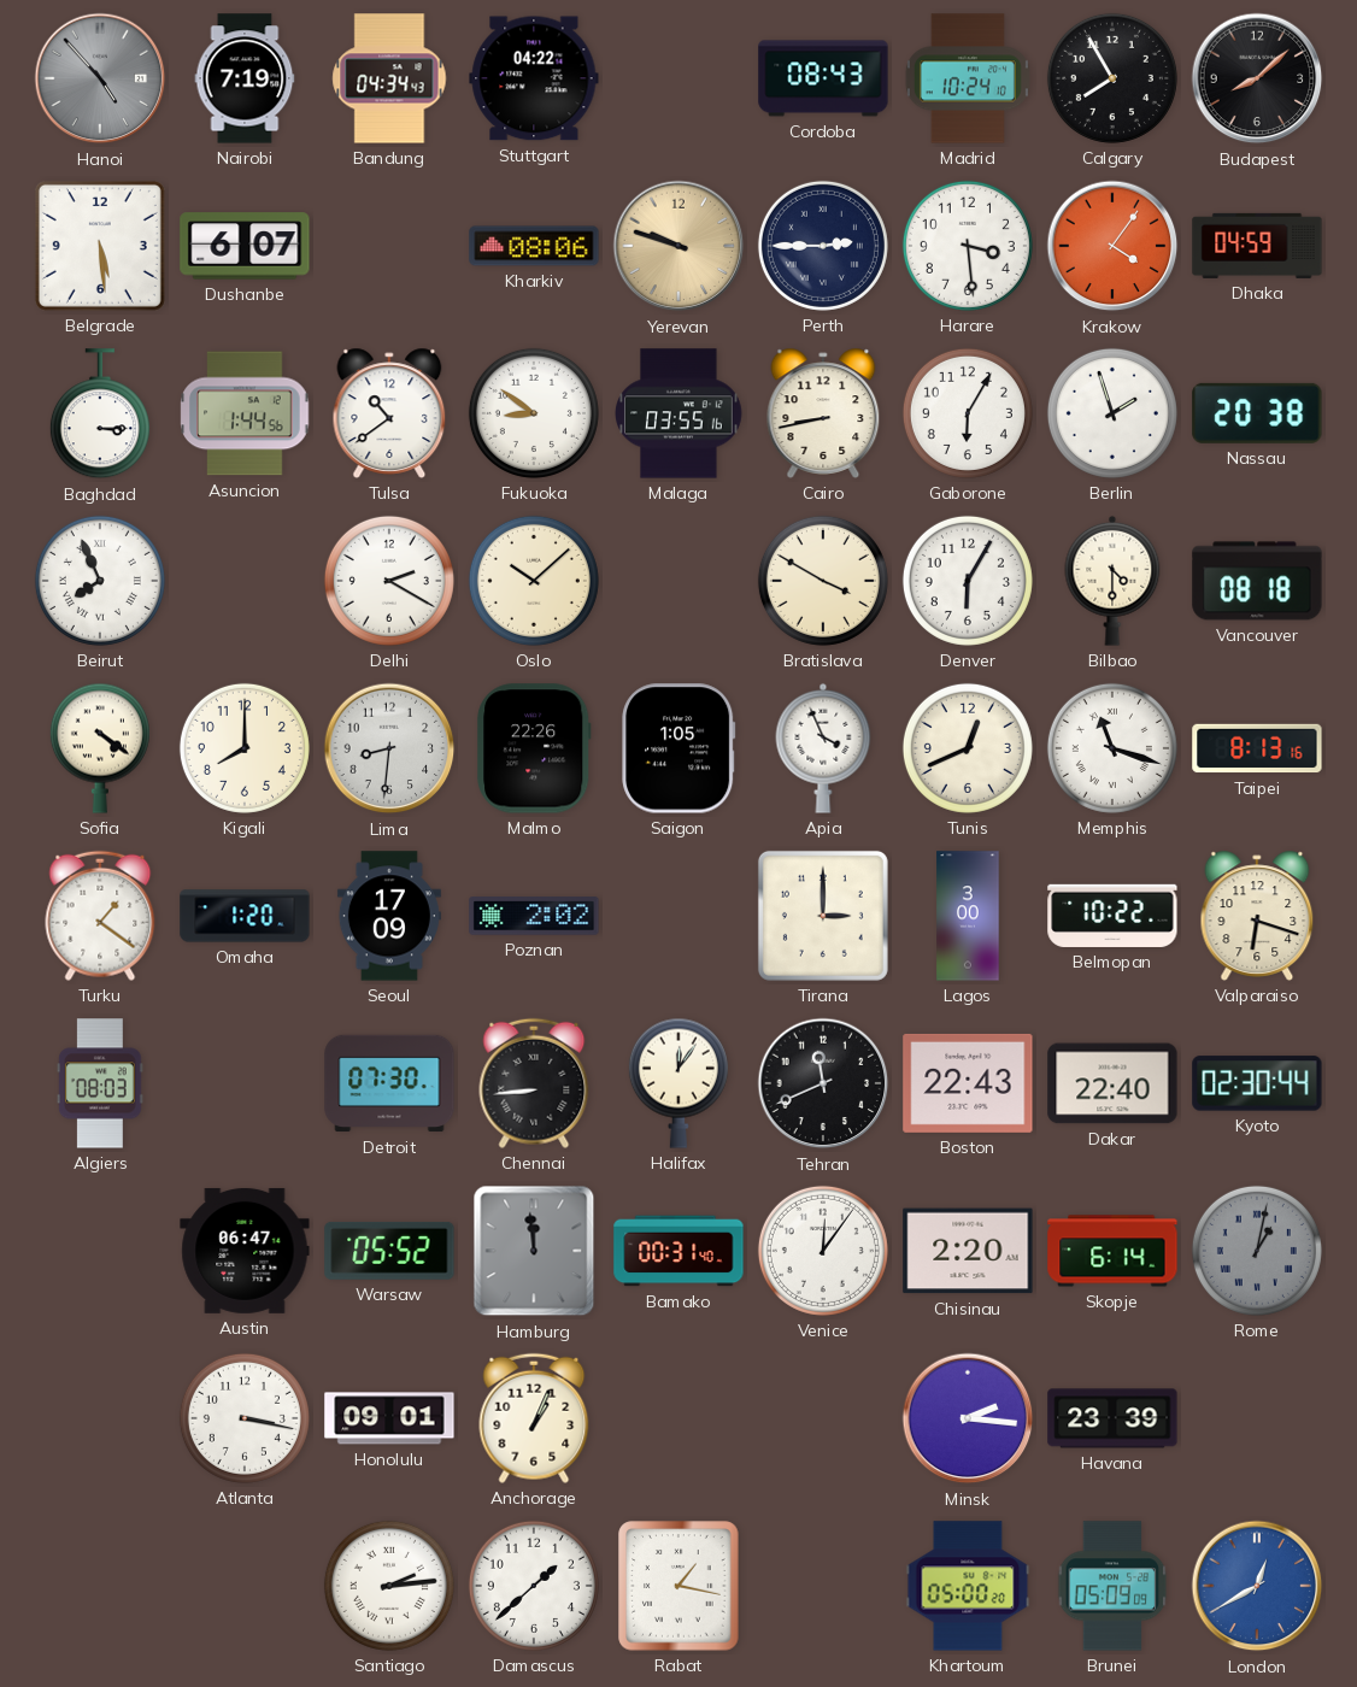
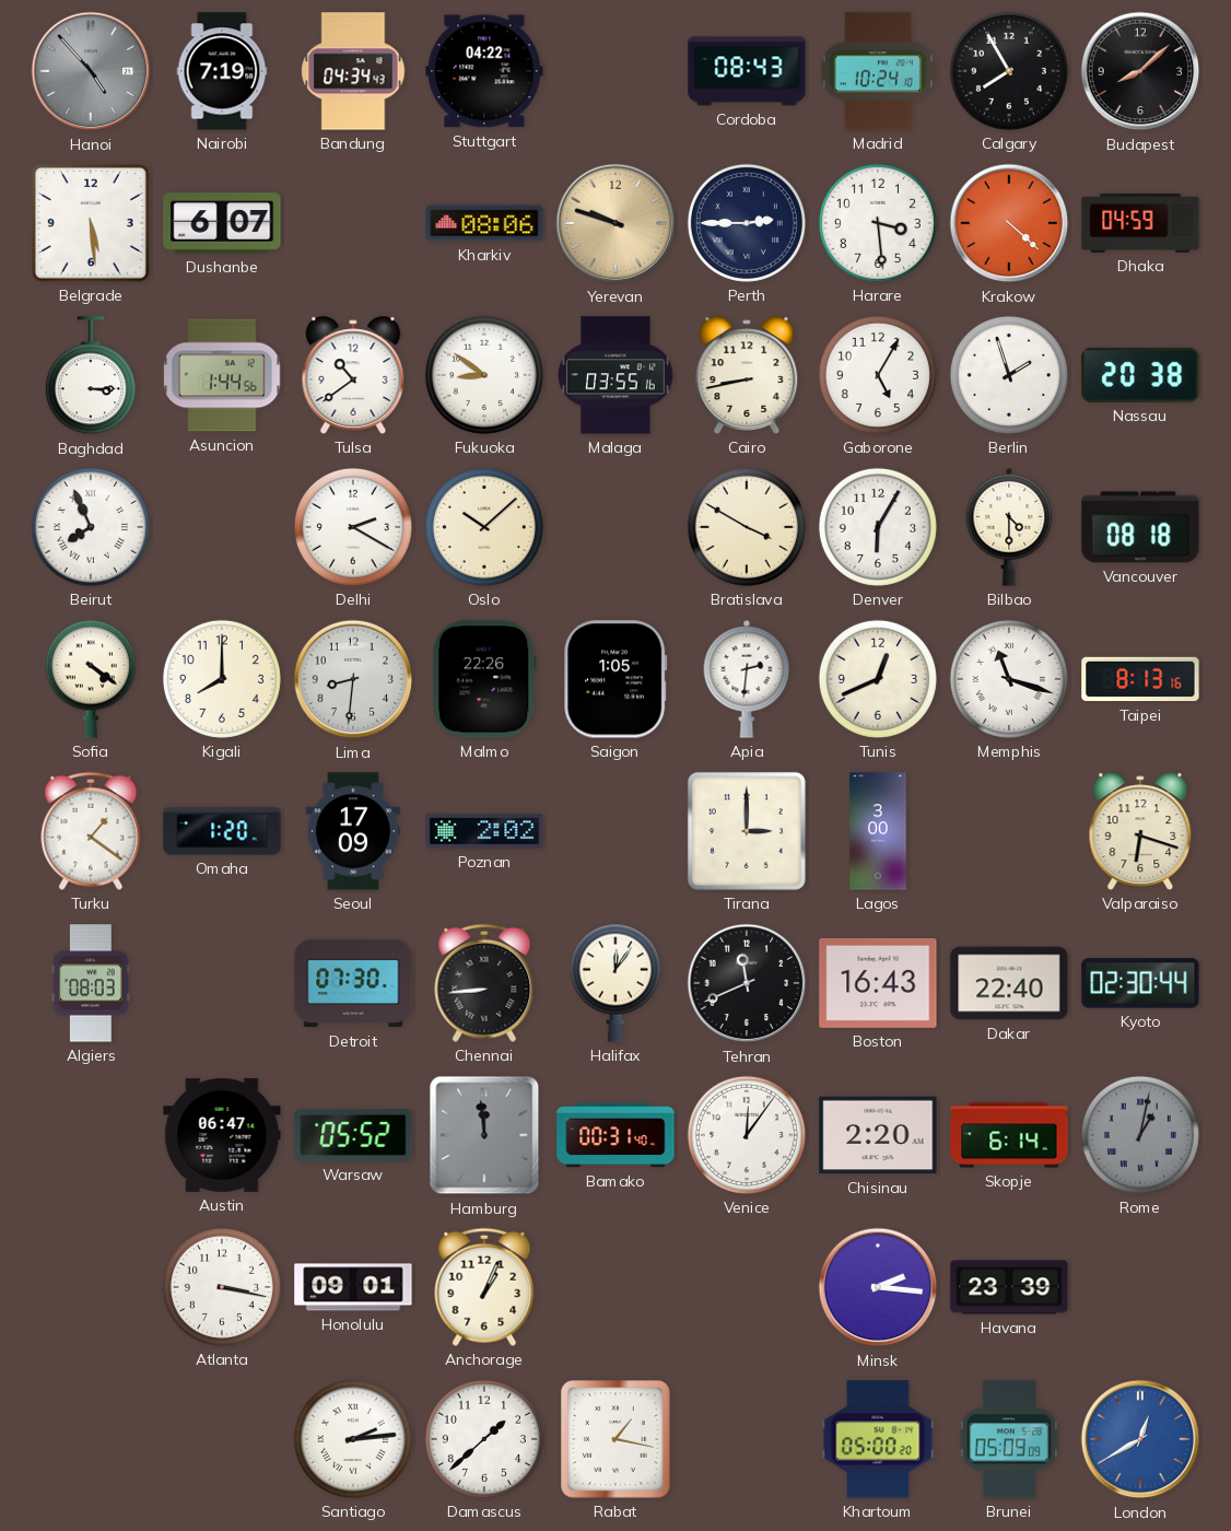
Krakow: 4:06 -> 4:22 (1009, 223)
Gaborone: 6:05 -> 5:05 (878, 375)
Apia: 3:56 -> 2:31 (747, 679)
Belmopan: 10:22 -> none (1112, 916)
Boston: 22:43 -> 16:43 (878, 983)
